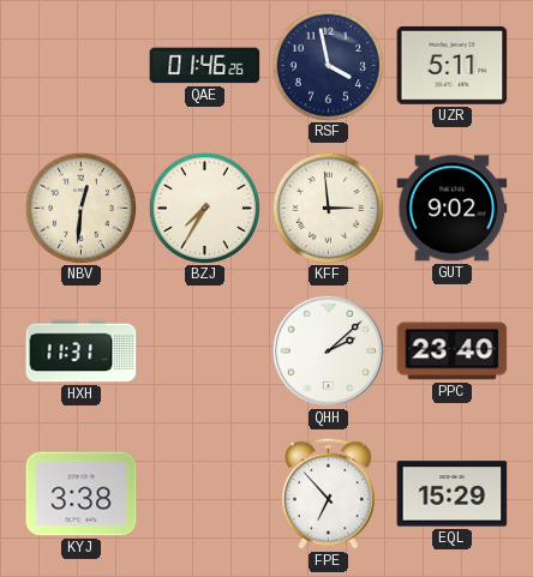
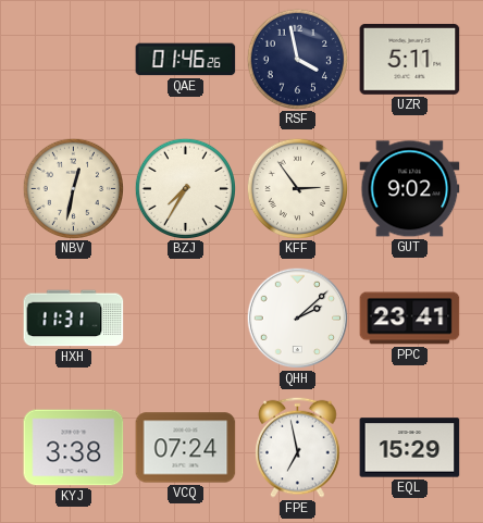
NBV: 12:31 -> 12:32 (73, 188)
KFF: 2:59 -> 2:54 (297, 188)
PPC: 23:40 -> 23:41 (410, 319)
VCQ: none -> 07:24 (186, 448)
FPE: 6:53 -> 6:58 (298, 447)
